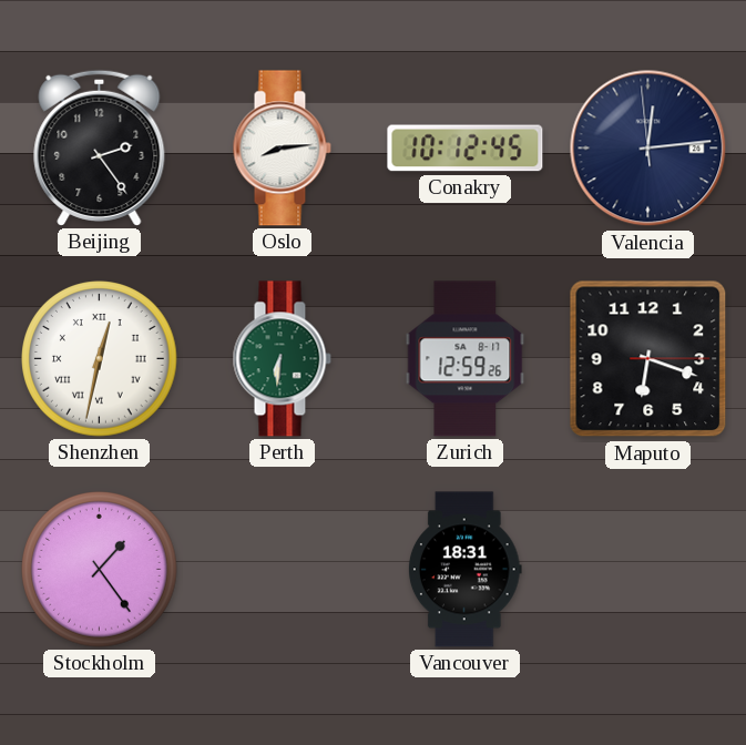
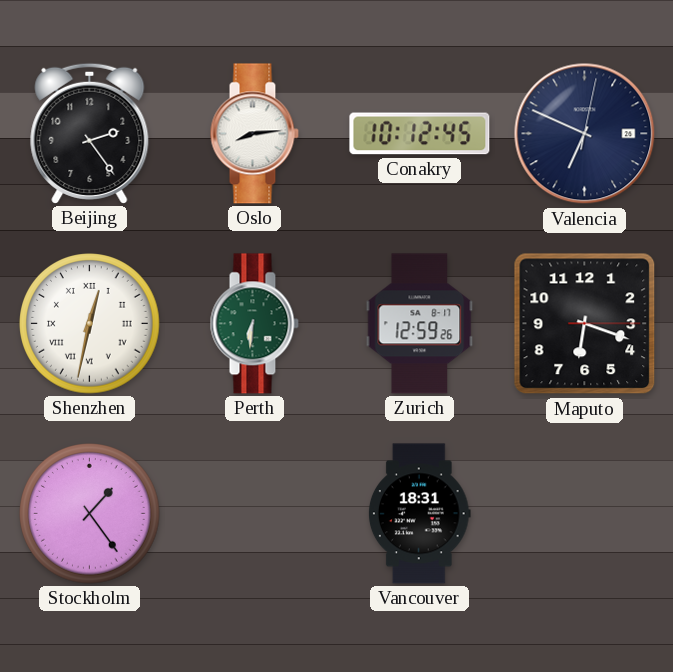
Valencia: 12:13 -> 6:49 (585, 134)
